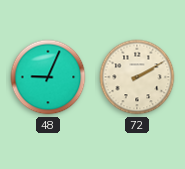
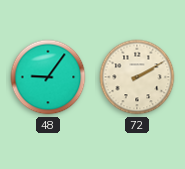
48: 9:04 -> 9:06 (48, 77)
